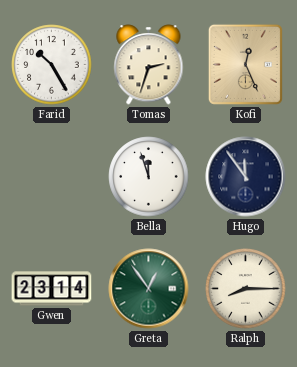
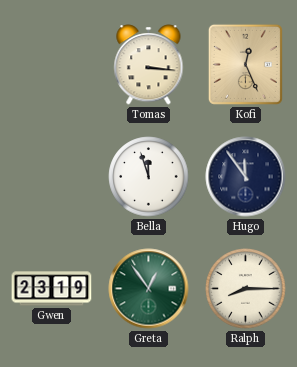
Farid: 10:25 -> none (52, 65)
Tomas: 2:33 -> 3:16 (149, 65)
Gwen: 23:14 -> 23:19 (52, 289)
